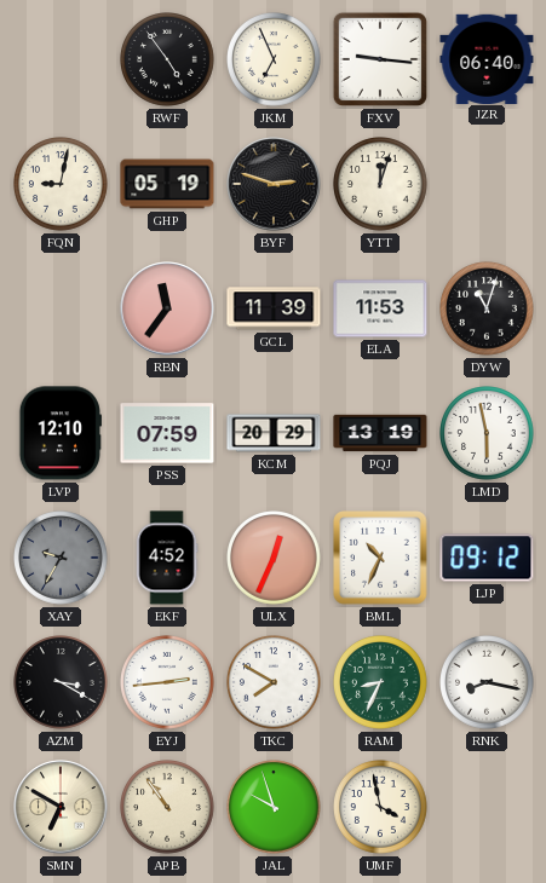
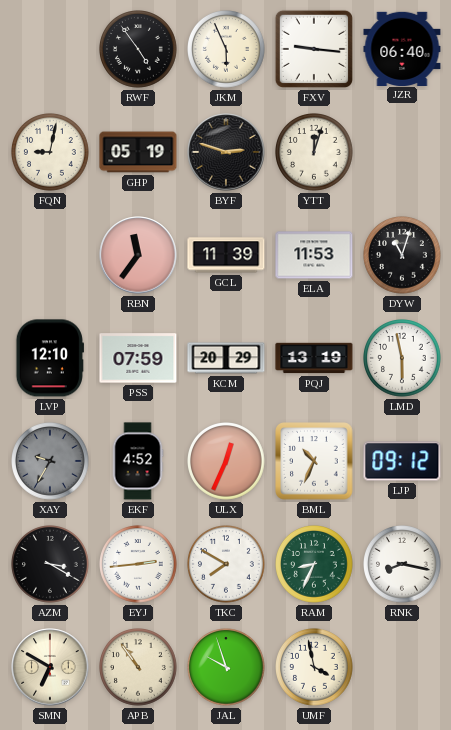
JKM: 6:56 -> 5:56 (227, 50)
